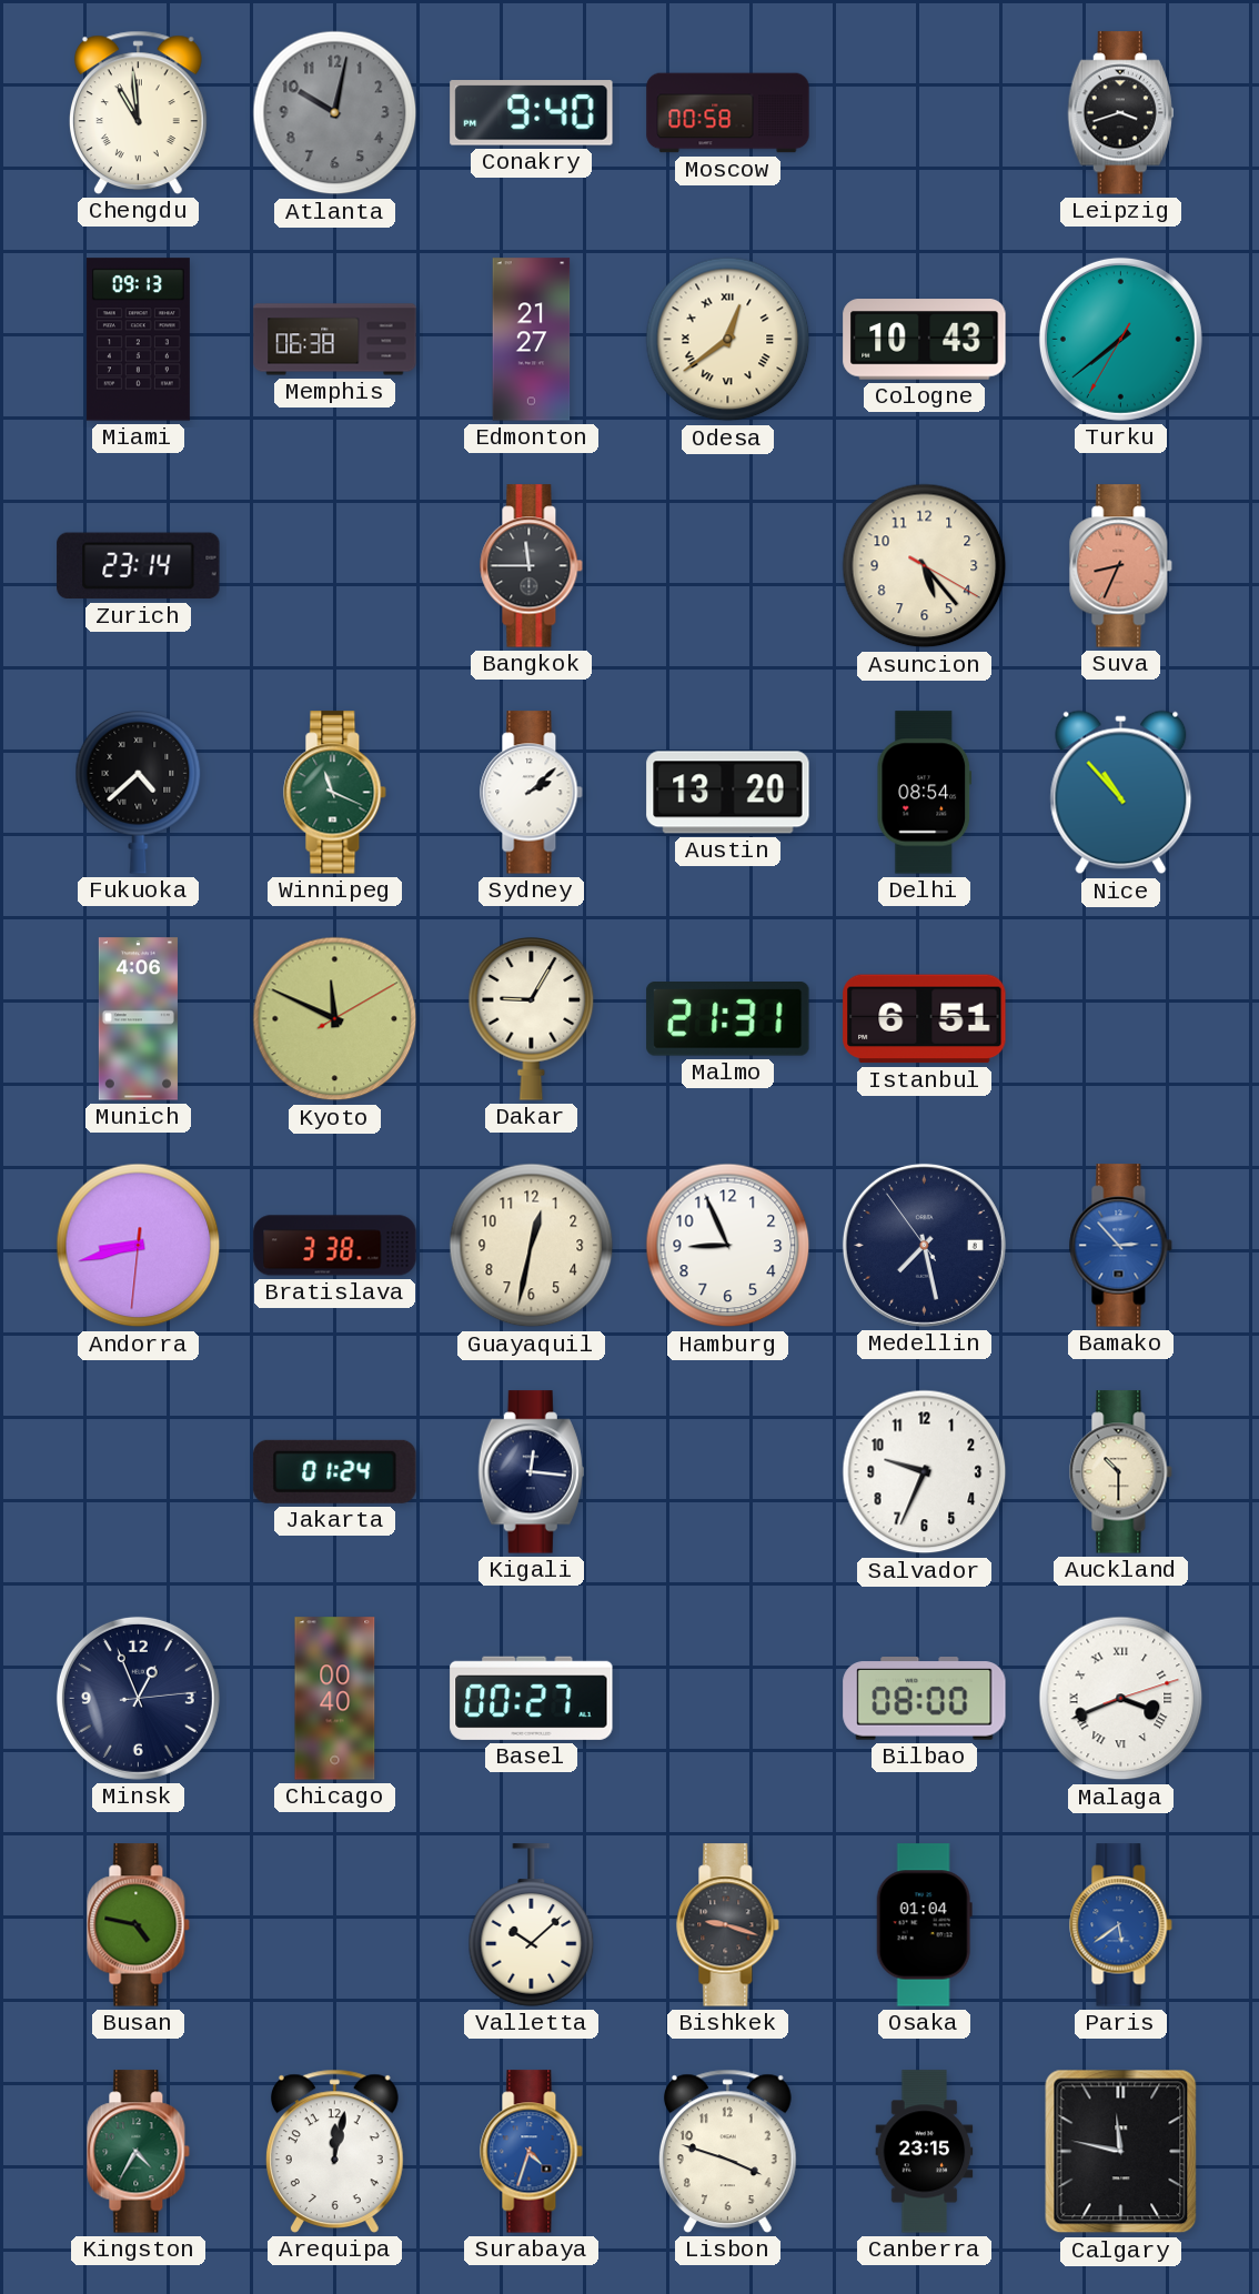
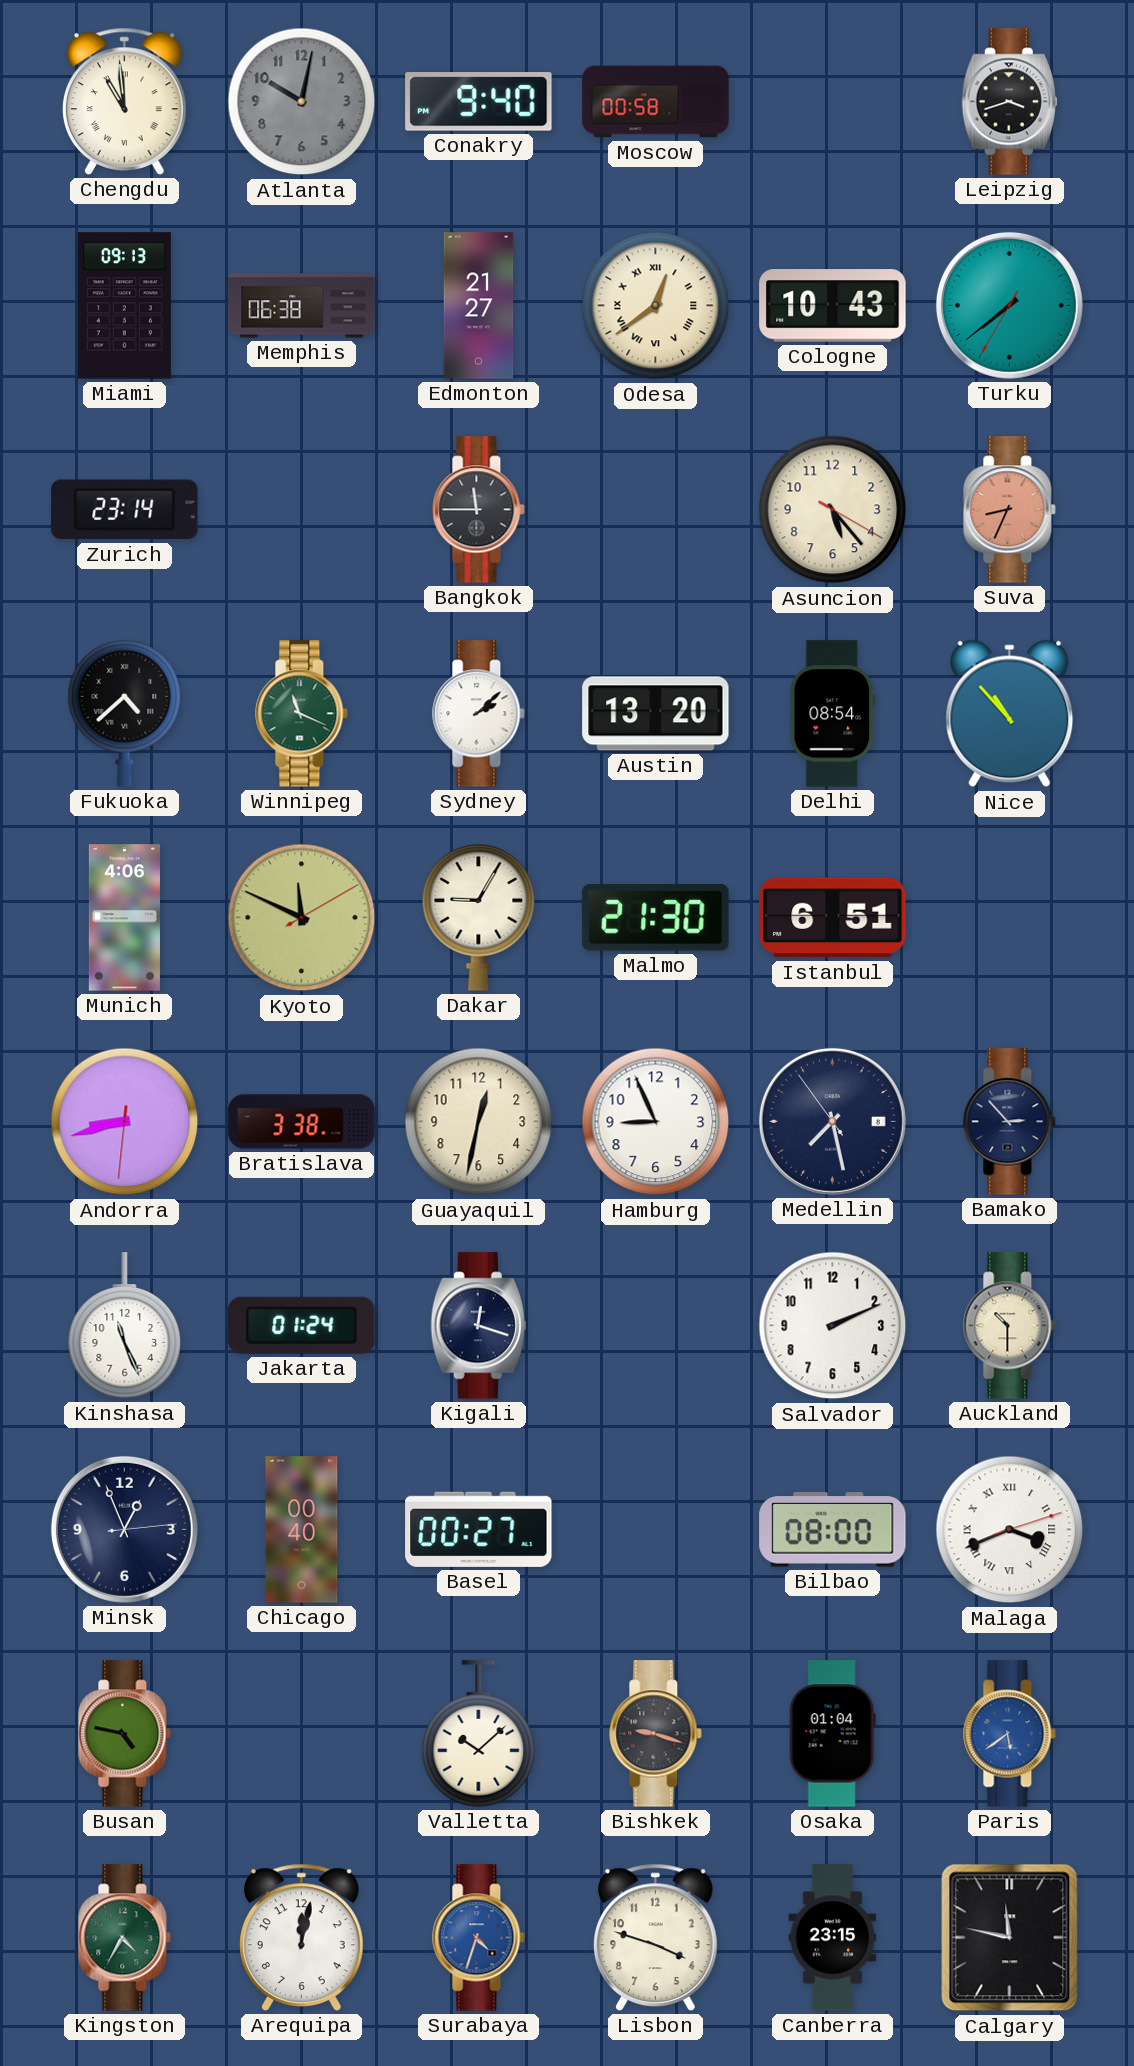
Malmo: 21:31 -> 21:30 (656, 918)
Bamako dial: blue -> navy (1010, 1122)
Kinshasa: none -> 11:26 (125, 1326)
Kigali: 12:16 -> 12:18 (478, 1326)
Salvador: 9:34 -> 2:11 (833, 1326)
